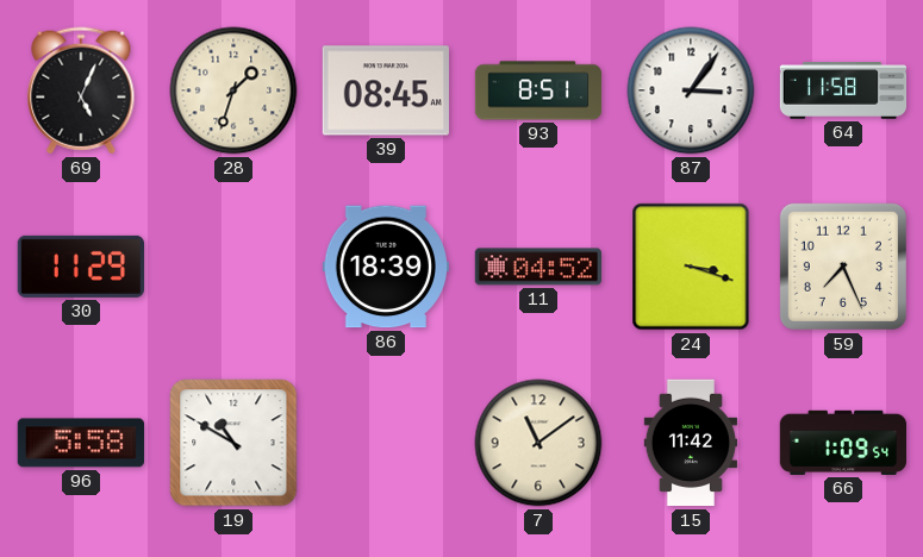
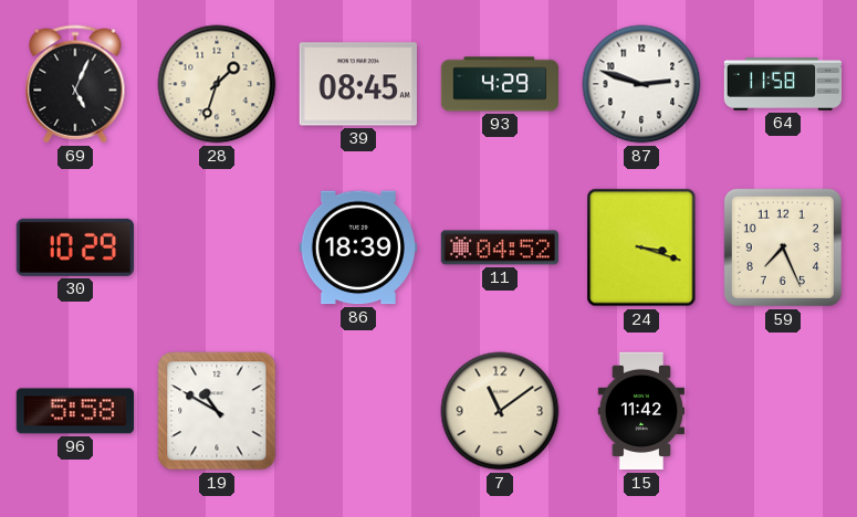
93: 8:51 -> 4:29 (500, 84)
87: 3:06 -> 2:48 (641, 84)
30: 11:29 -> 10:29 (75, 247)
66: 1:09 -> none (842, 443)
